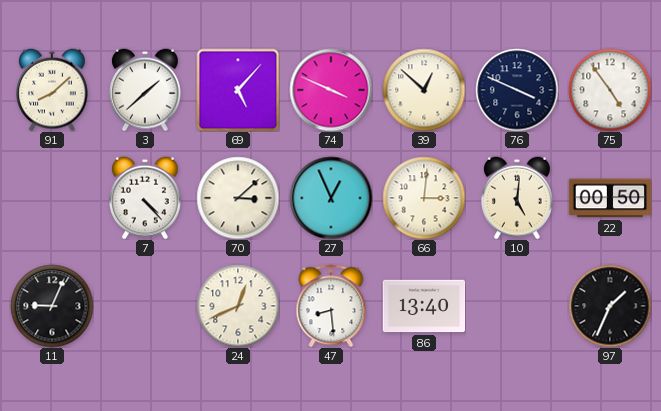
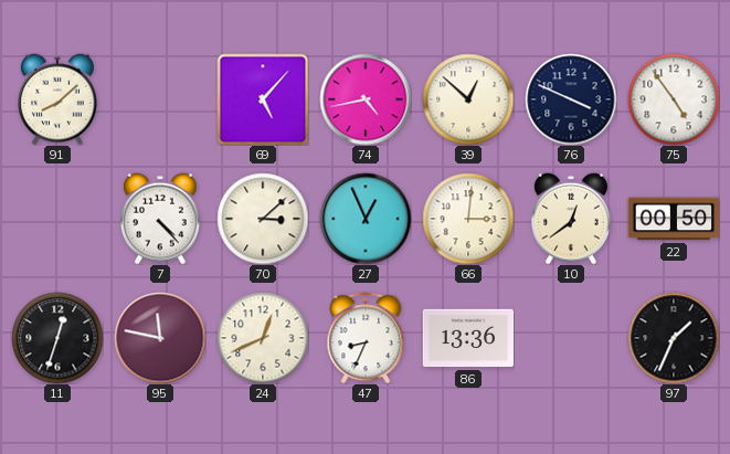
3: 1:38 -> none (146, 90)
74: 3:49 -> 4:43 (366, 99)
10: 5:01 -> 12:39 (572, 219)
11: 9:04 -> 12:33 (57, 338)
95: none -> 11:47 (160, 338)
47: 8:29 -> 8:34 (366, 338)
86: 13:40 -> 13:36 (468, 338)
